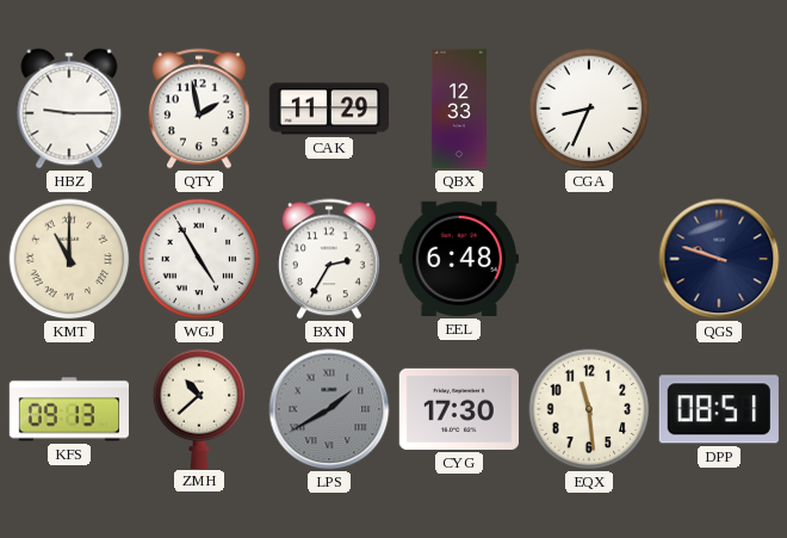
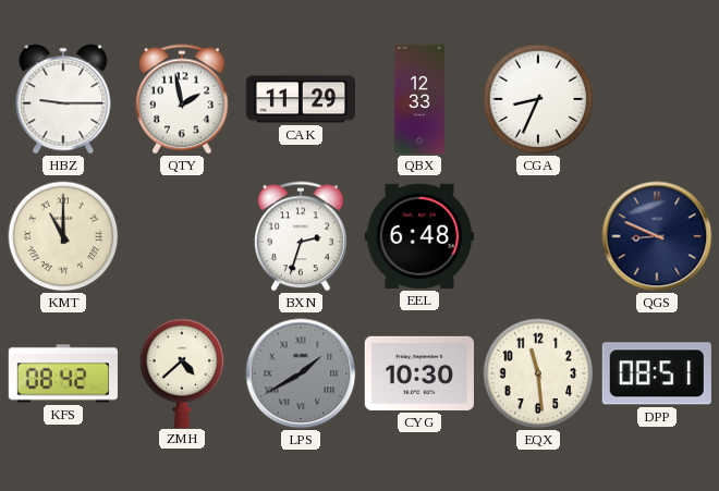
WGJ: 4:55 -> none (199, 259)
BXN: 2:35 -> 2:33 (302, 236)
QGS: 9:48 -> 8:49 (657, 236)
KFS: 09:13 -> 08:42 (62, 373)
ZMH: 10:38 -> 4:38 (182, 372)
CYG: 17:30 -> 10:30 (418, 373)
